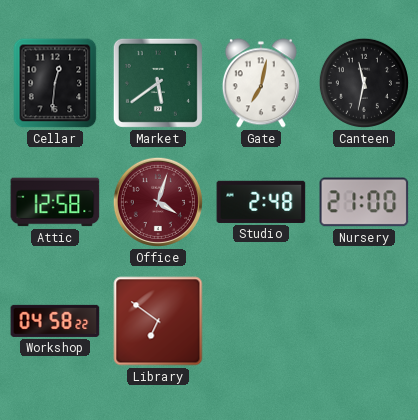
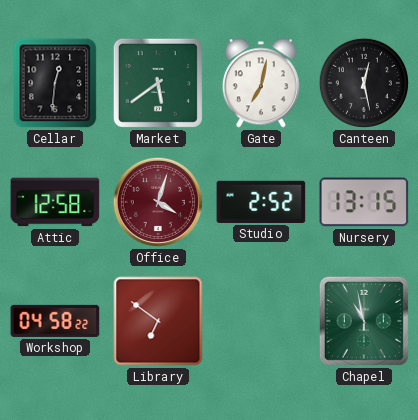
Canteen: 11:32 -> 12:28 (364, 83)
Studio: 2:48 -> 2:52 (261, 202)
Nursery: 21:00 -> 13:15 (364, 202)
Chapel: none -> 10:58 (364, 321)
